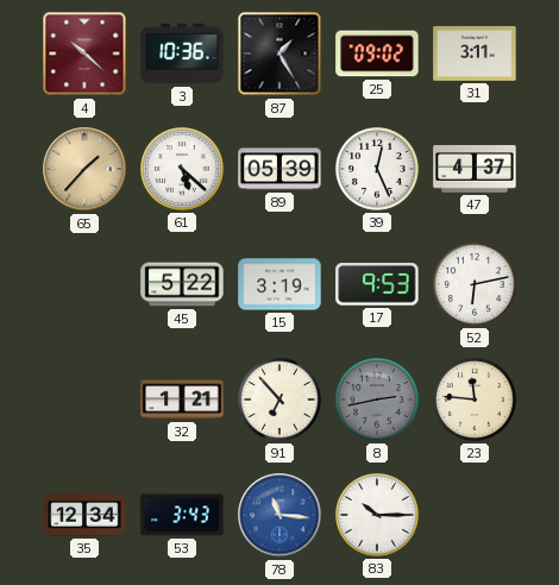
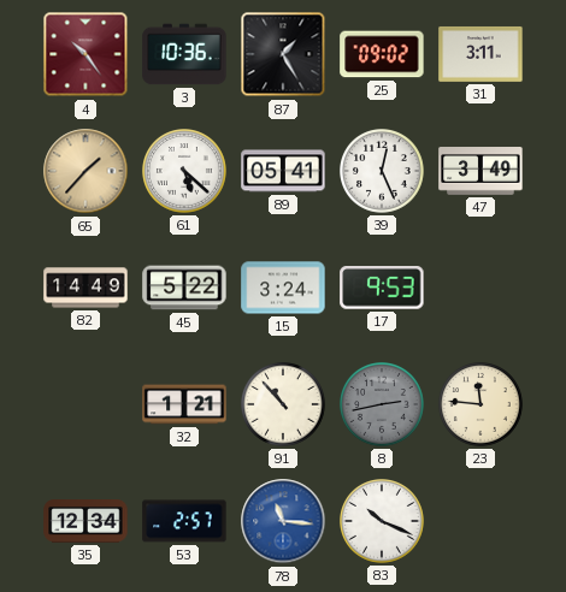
4: 10:22 -> 10:24 (86, 54)
89: 05:39 -> 05:41 (283, 171)
47: 4:37 -> 3:49 (480, 171)
82: none -> 14:49 (86, 288)
15: 3:19 -> 3:24 (283, 288)
52: 6:13 -> none (476, 285)
91: 6:53 -> 10:53 (284, 405)
53: 3:43 -> 2:57 (184, 521)
83: 10:15 -> 10:19 (383, 522)
